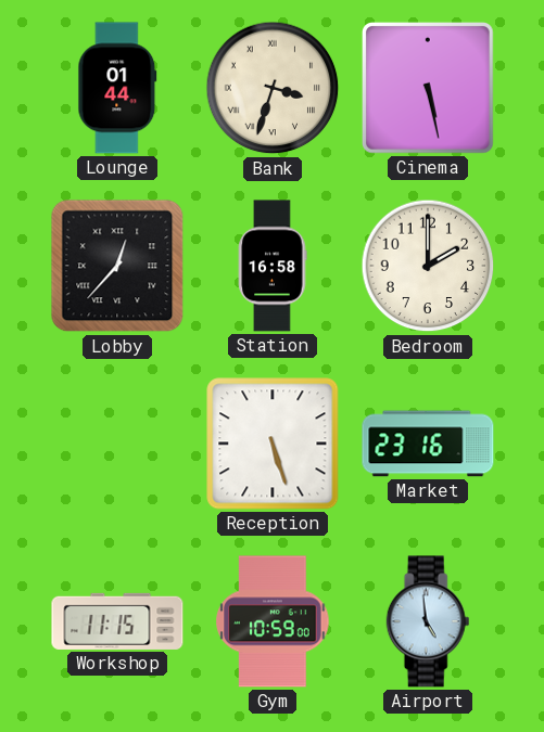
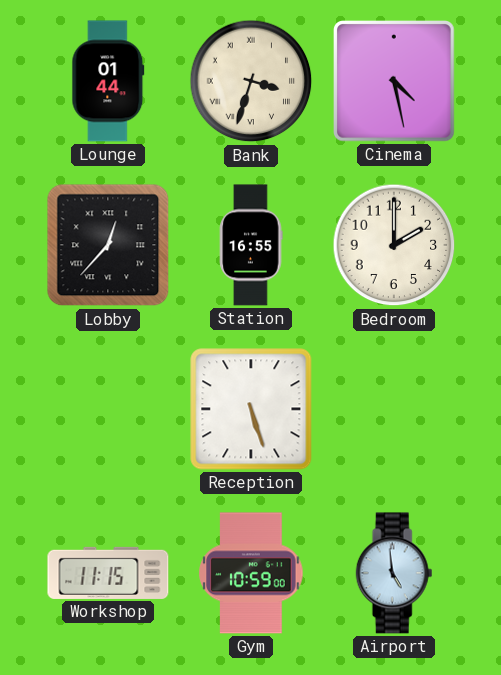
Cinema: 5:28 -> 4:28 (395, 82)
Station: 16:58 -> 16:55 (251, 245)
Market: 23:16 -> none (428, 444)
